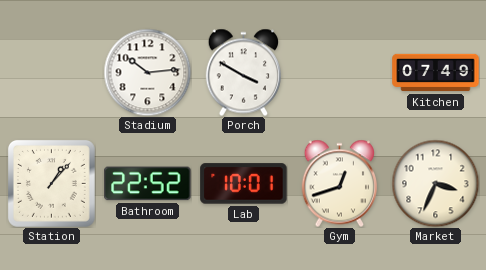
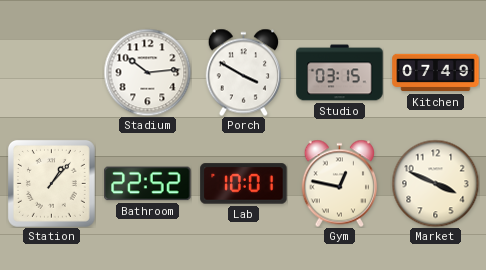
Studio: none -> 03:15 (340, 73)
Gym: 12:42 -> 12:47 (339, 183)
Market: 3:34 -> 3:49 (435, 183)
